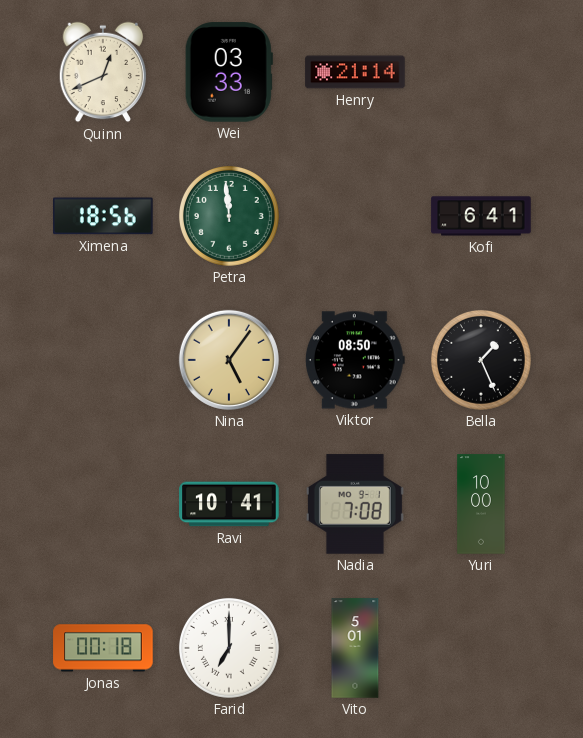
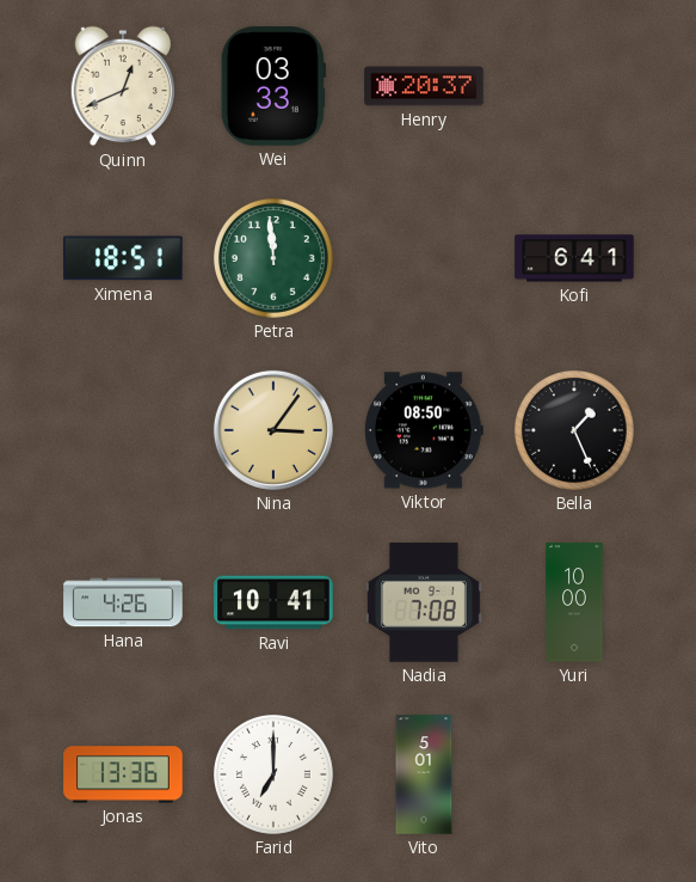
Henry: 21:14 -> 20:37 (424, 86)
Ximena: 18:56 -> 18:51 (123, 258)
Nina: 5:06 -> 3:06 (273, 430)
Hana: none -> 4:26 (123, 602)
Jonas: 00:18 -> 13:36 (123, 774)
